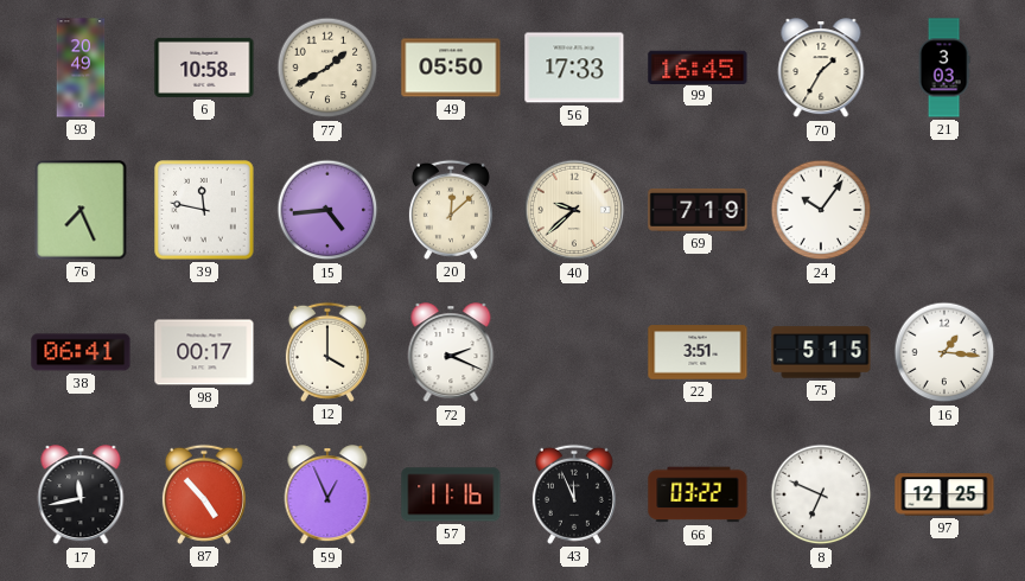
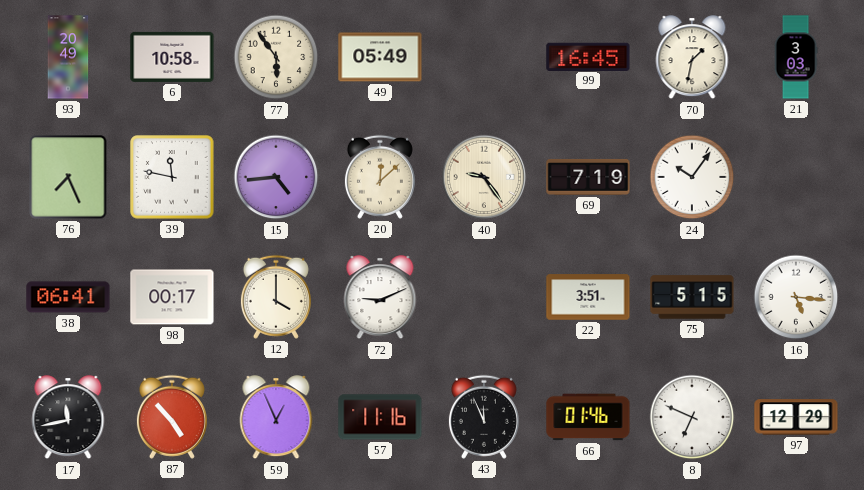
77: 1:40 -> 5:54 (276, 57)
49: 05:50 -> 05:49 (380, 57)
56: 17:33 -> none (574, 68)
70: 1:35 -> 1:32 (692, 58)
40: 9:38 -> 9:24 (484, 177)
72: 2:19 -> 9:11 (380, 298)
16: 1:16 -> 5:16 (796, 297)
66: 03:22 -> 01:46 (588, 417)
97: 12:25 -> 12:29 (796, 417)
